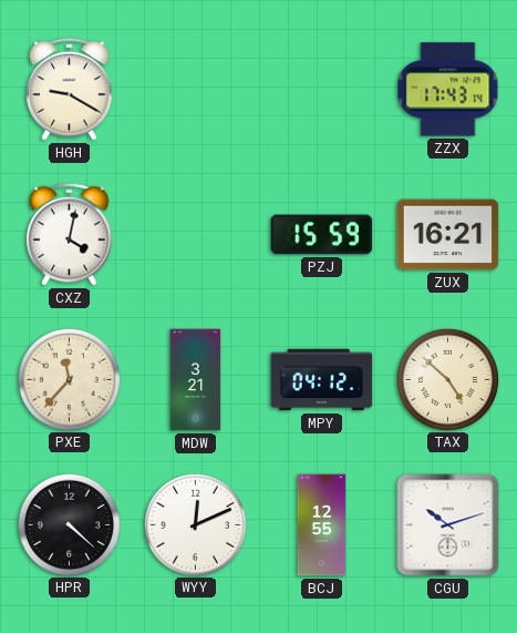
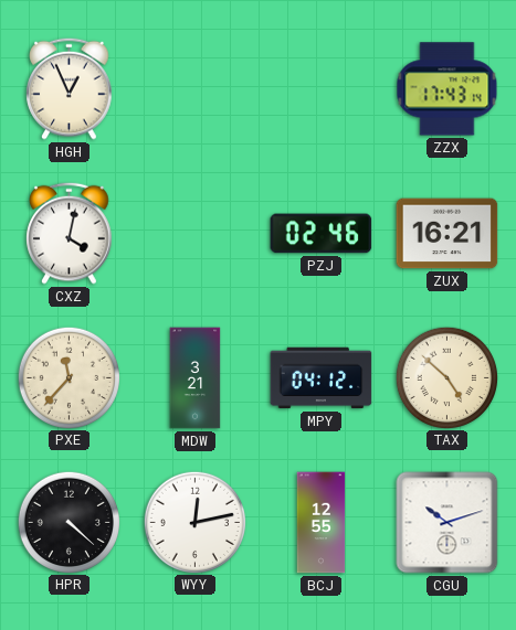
HGH: 9:20 -> 12:56 (70, 88)
PZJ: 15:59 -> 02:46 (322, 234)
WYY: 12:11 -> 12:13 (194, 522)
